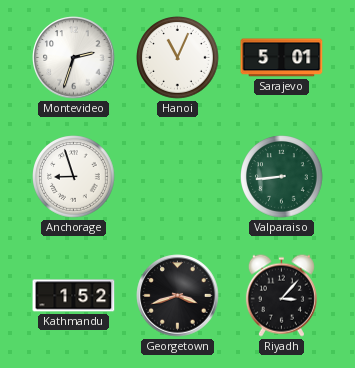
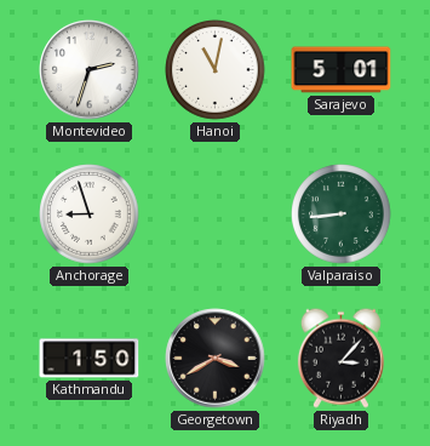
Hanoi: 11:04 -> 11:02 (216, 70)
Kathmandu: 1:52 -> 1:50 (90, 359)
Georgetown: 3:42 -> 3:40 (216, 359)
